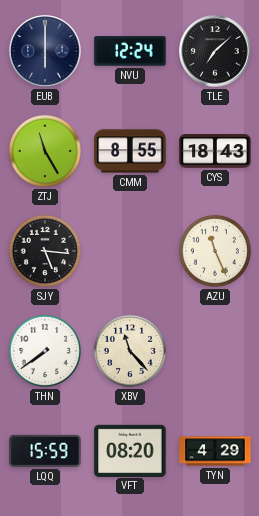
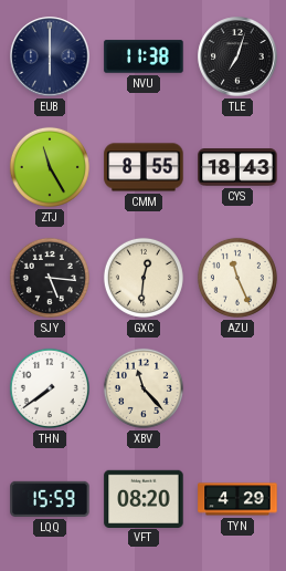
NVU: 12:24 -> 11:38 (144, 56)
TLE: 7:08 -> 7:03 (237, 56)
GXC: none -> 12:31 (144, 278)
